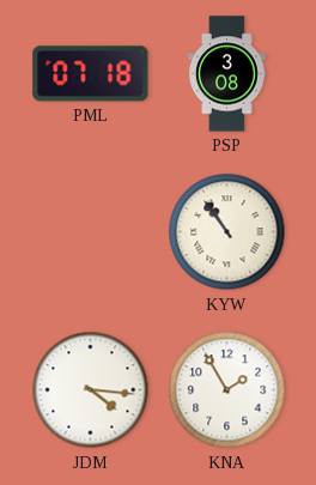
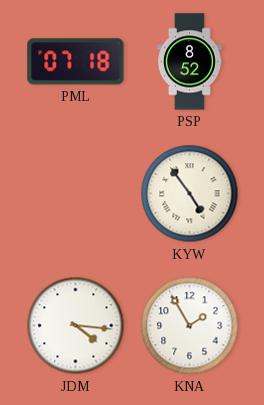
PSP: 3:08 -> 8:52 (190, 62)
KYW: 10:54 -> 4:54 (190, 194)
